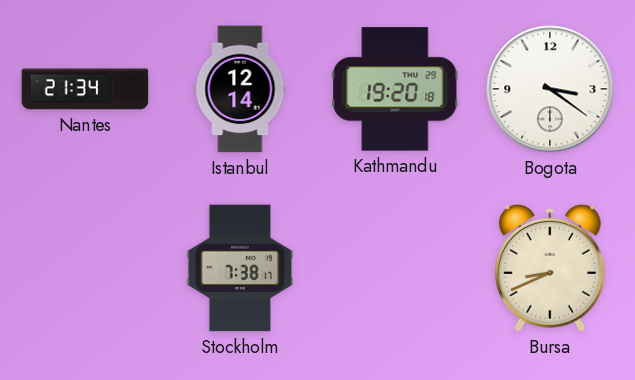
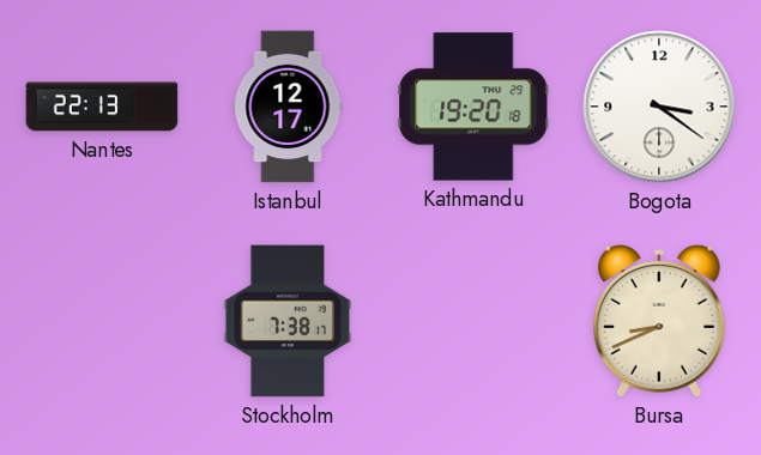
Nantes: 21:34 -> 22:13 (102, 107)
Istanbul: 12:14 -> 12:17 (288, 107)
